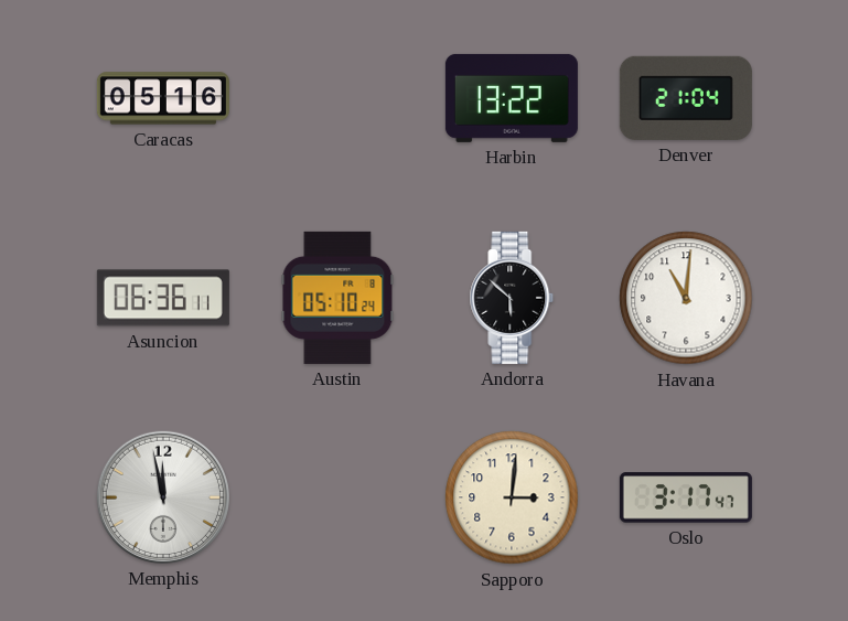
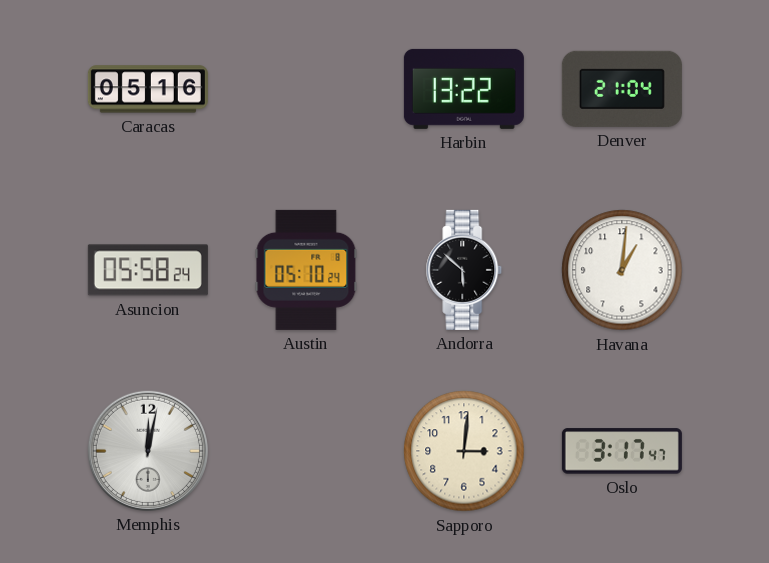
Asuncion: 06:36 -> 05:58 (148, 270)
Havana: 11:01 -> 1:01 (622, 270)
Memphis: 11:58 -> 12:02 (148, 451)
